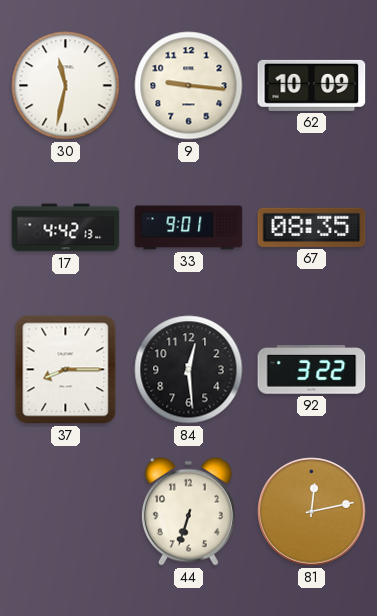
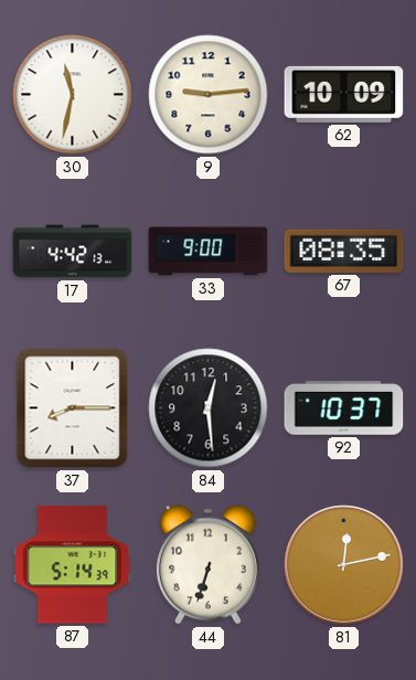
9: 9:16 -> 9:14 (209, 95)
33: 9:01 -> 9:00 (209, 252)
92: 3:22 -> 10:37 (344, 408)
87: none -> 5:14 (73, 565)
